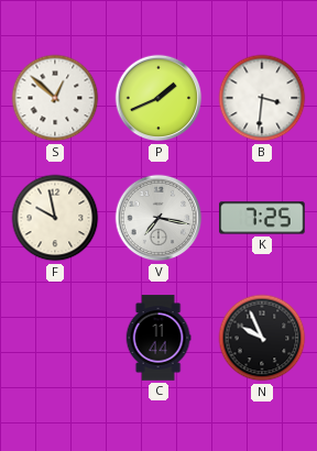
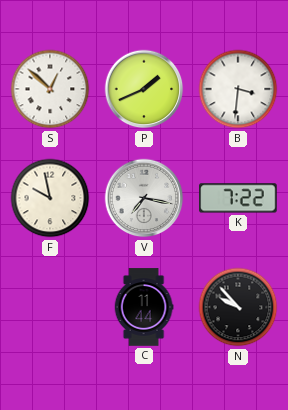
K: 7:25 -> 7:22 (238, 198)
N: 9:56 -> 9:53 (238, 307)
